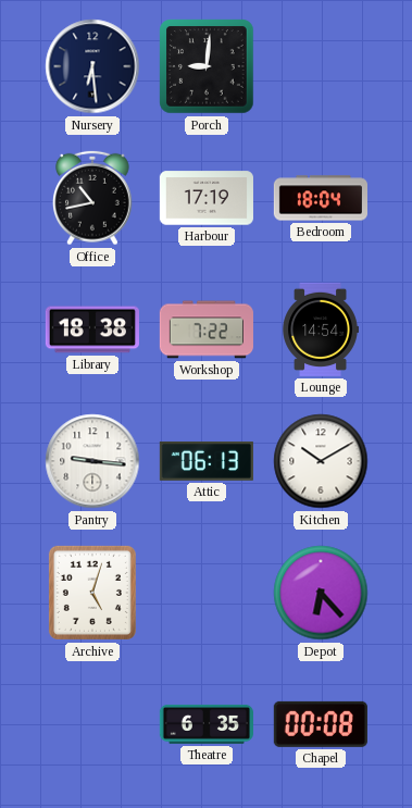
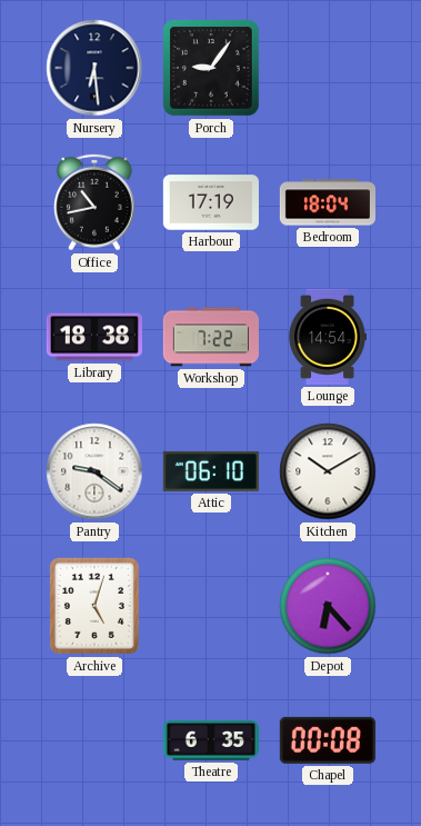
Porch: 9:01 -> 9:06 (211, 68)
Pantry: 9:16 -> 9:21 (94, 471)
Attic: 06:13 -> 06:10 (211, 471)
